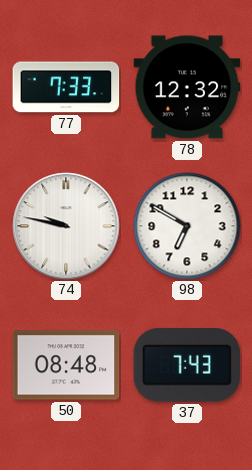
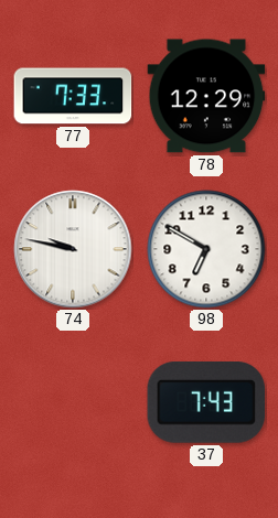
78: 12:32 -> 12:29 (206, 96)
50: 08:48 -> none (66, 365)
